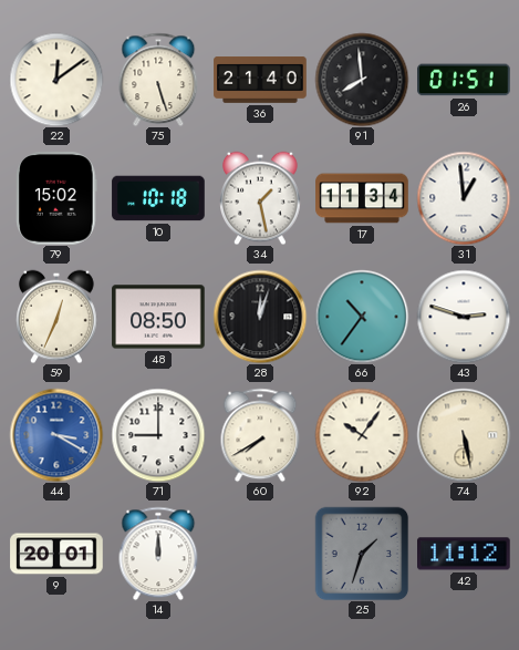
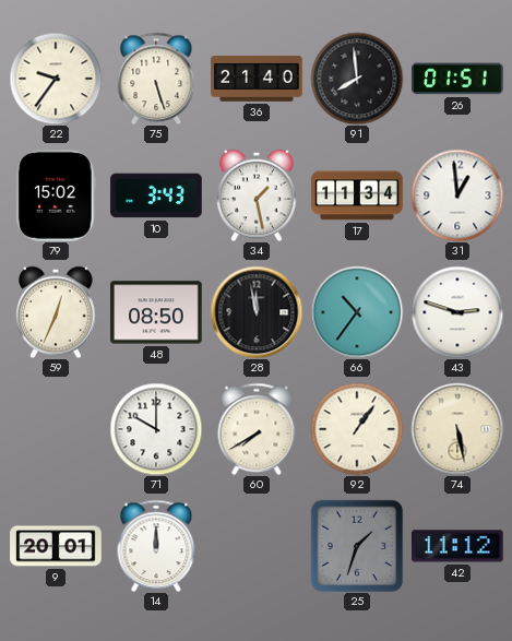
22: 12:09 -> 9:36 (56, 79)
10: 10:18 -> 3:43 (156, 195)
28: 12:03 -> 11:58 (257, 312)
44: 3:20 -> none (56, 435)
71: 9:00 -> 10:00 (156, 429)
92: 10:06 -> 1:06 (357, 429)
